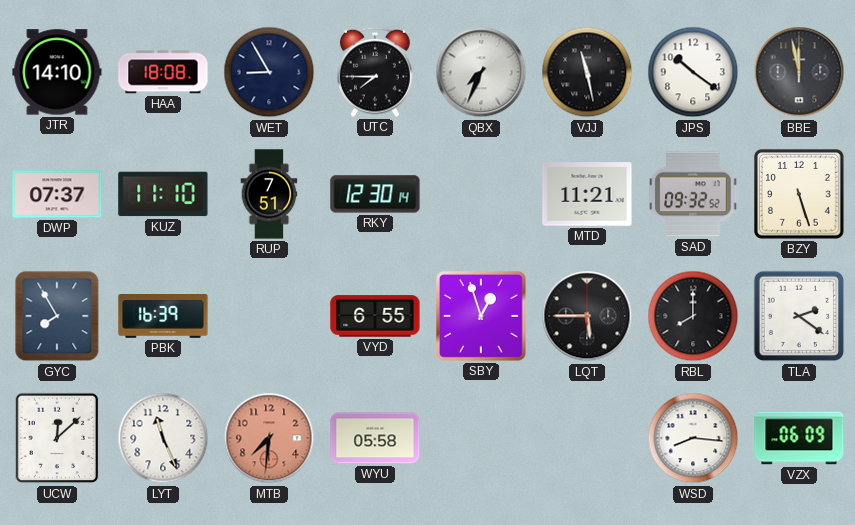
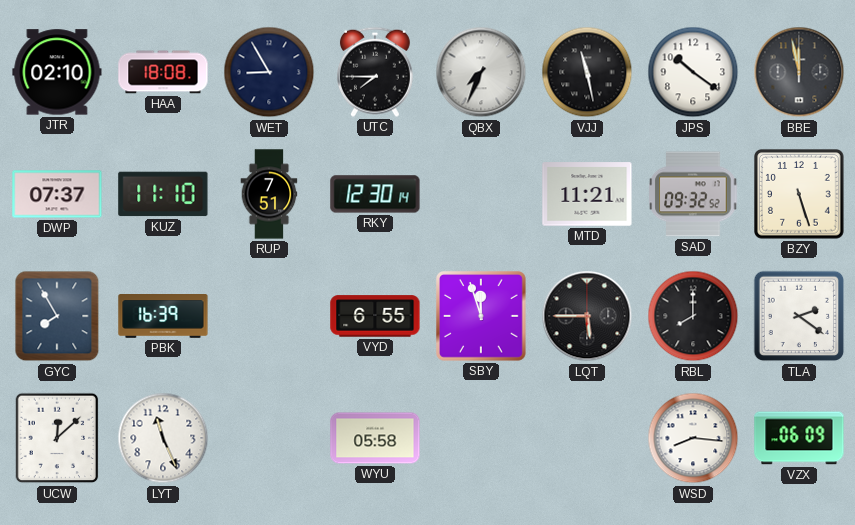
JTR: 14:10 -> 02:10 (57, 72)
SBY: 12:57 -> 11:57 (482, 317)
MTB: 7:31 -> none (269, 438)
